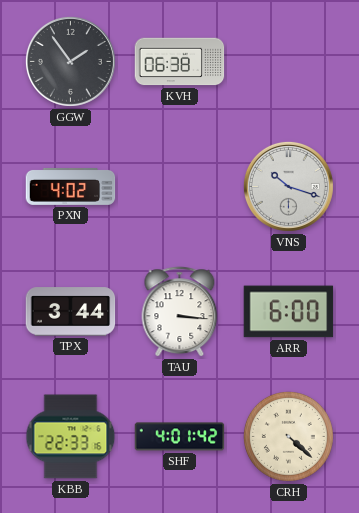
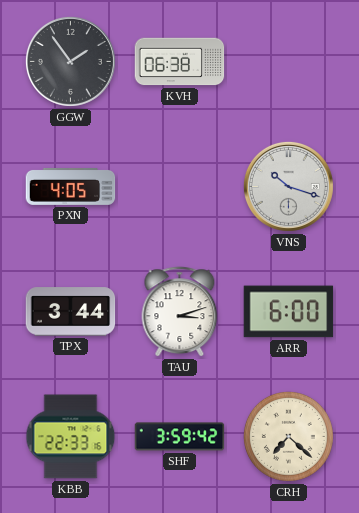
PXN: 4:02 -> 4:05 (71, 186)
TAU: 3:16 -> 3:12 (180, 312)
SHF: 4:01 -> 3:59 (180, 437)
CRH: 4:22 -> 7:22 (288, 436)
